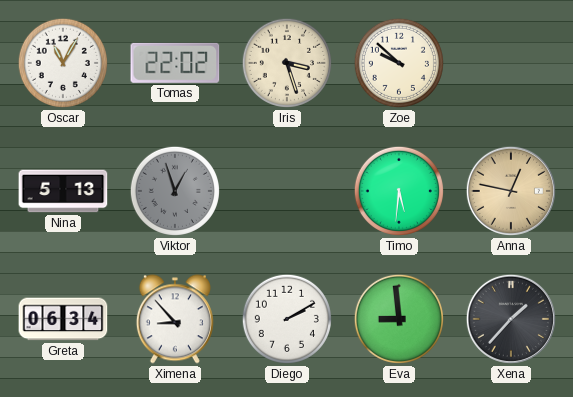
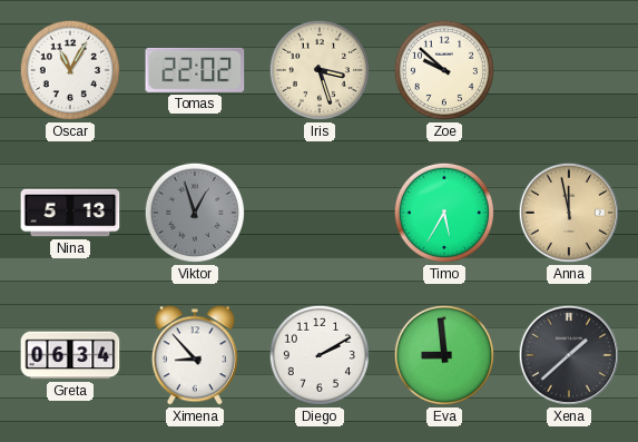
Timo: 5:31 -> 5:35 (444, 213)
Anna: 12:47 -> 11:58 (569, 213)
Xena: 1:37 -> 1:38 (569, 355)
